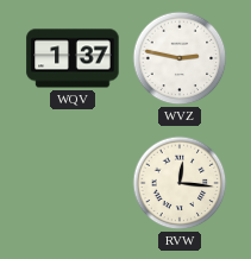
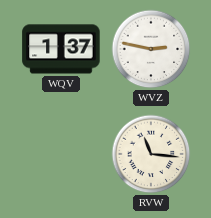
RVW: 12:16 -> 11:16 (151, 154)
